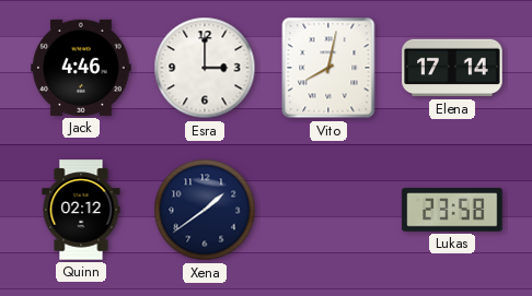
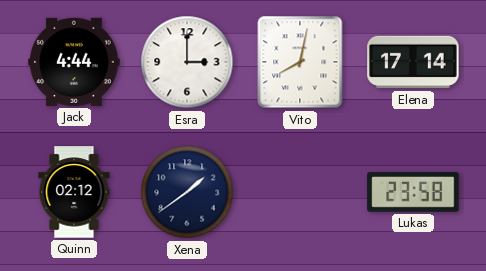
Jack: 4:46 -> 4:44 (74, 62)
